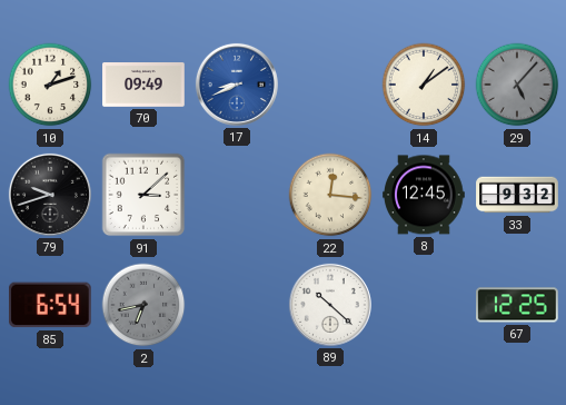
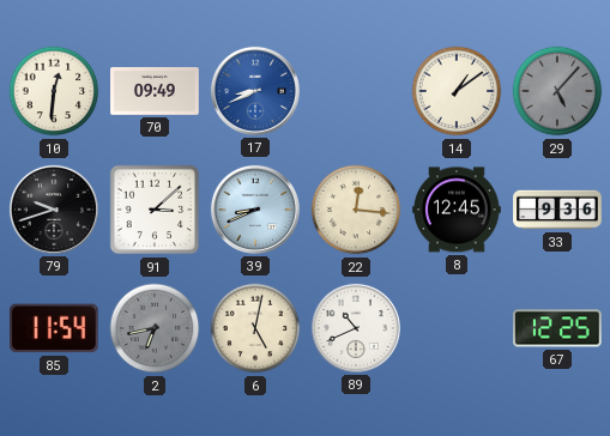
10: 1:12 -> 12:31 (54, 91)
39: none -> 8:41 (255, 210)
33: 9:32 -> 9:36 (557, 210)
85: 6:54 -> 11:54 (54, 328)
6: none -> 5:02 (255, 328)
89: 10:22 -> 10:41 (356, 328)
